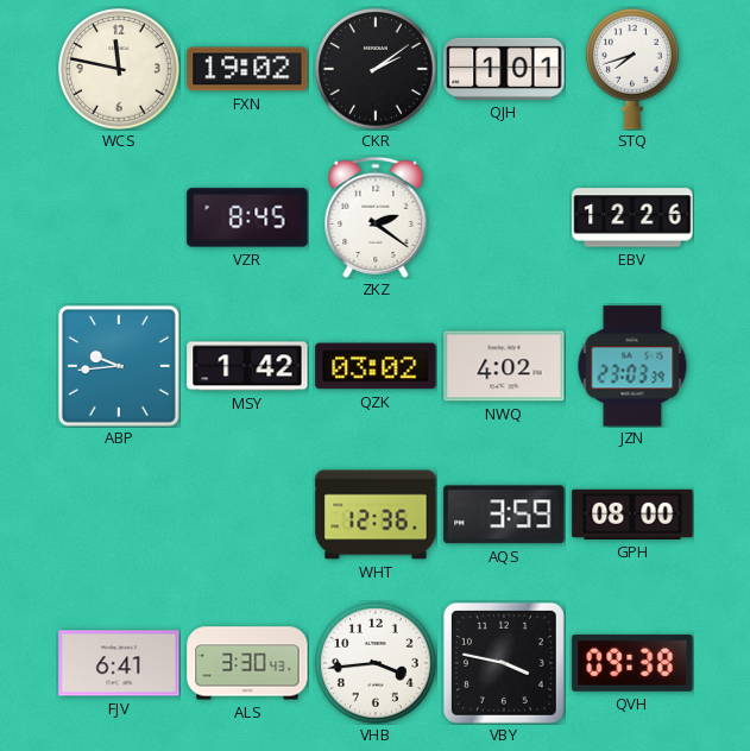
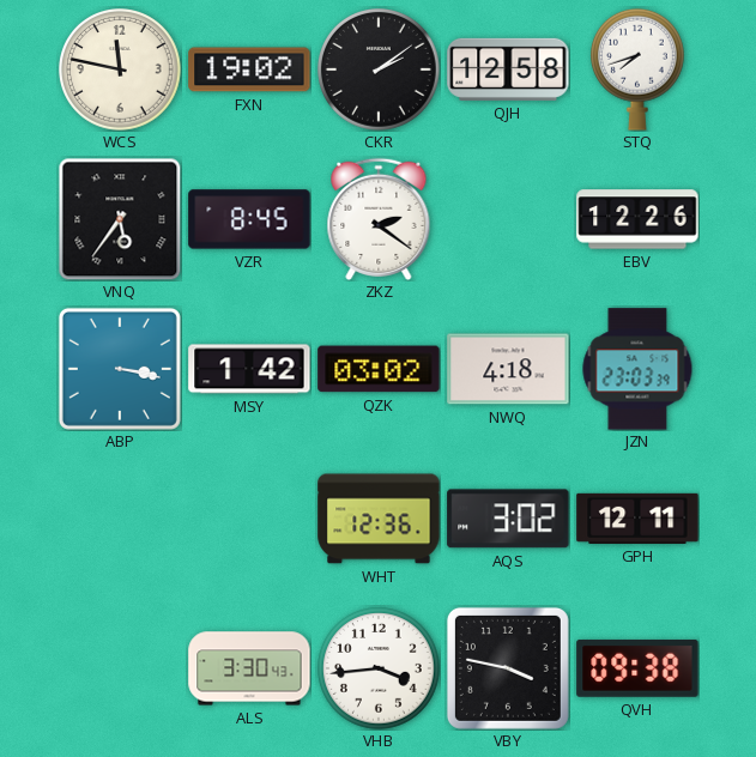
QJH: 1:01 -> 12:58 (508, 69)
VNQ: none -> 5:36 (120, 219)
ABP: 9:44 -> 3:17 (120, 369)
NWQ: 4:02 -> 4:18 (508, 369)
AQS: 3:59 -> 3:02 (508, 519)
GPH: 08:00 -> 12:11 (637, 519)
FJV: 6:41 -> none (119, 663)
